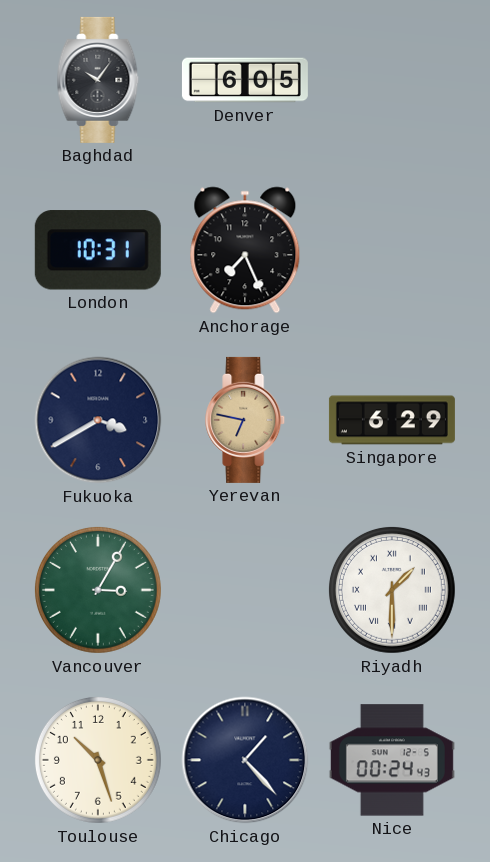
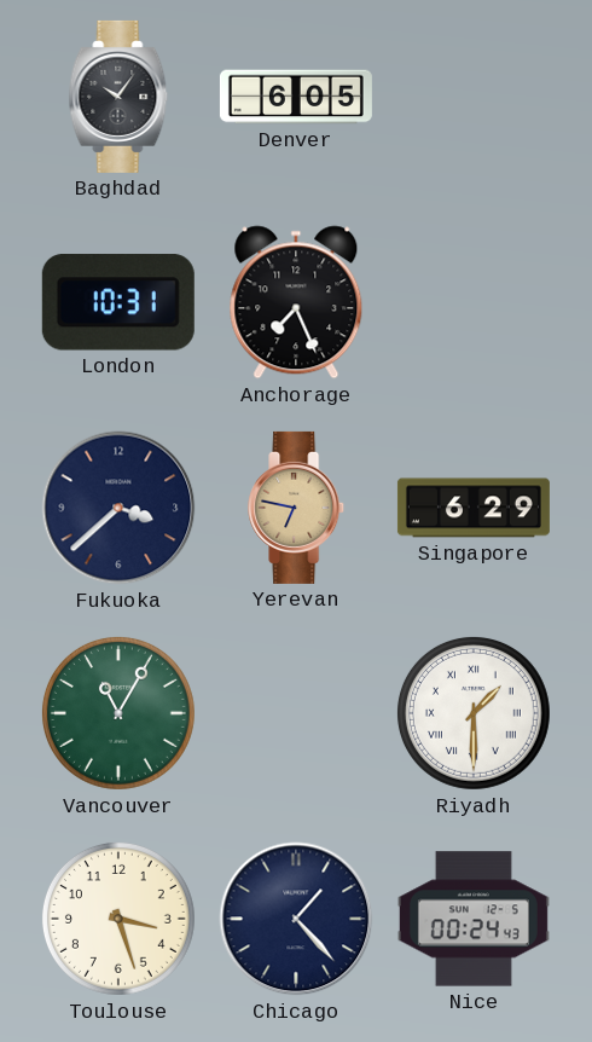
Fukuoka: 3:40 -> 3:38 (118, 508)
Vancouver: 3:05 -> 11:05 (118, 713)
Toulouse: 10:27 -> 3:27 (118, 919)
